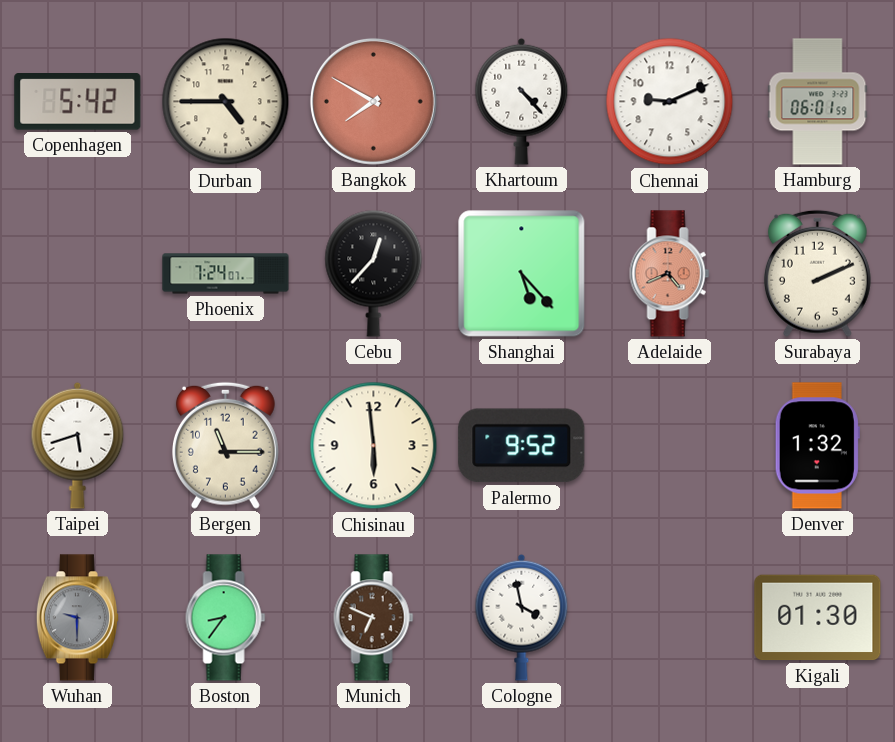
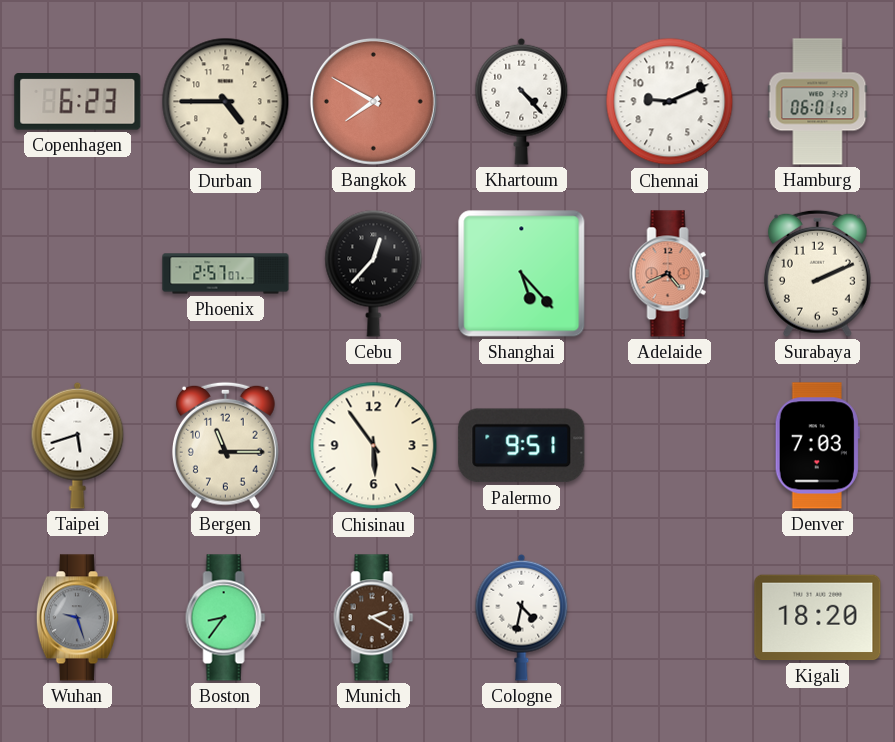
Copenhagen: 5:42 -> 6:23 (78, 102)
Phoenix: 7:24 -> 2:57 (226, 274)
Chisinau: 5:59 -> 5:54 (374, 446)
Palermo: 9:52 -> 9:51 (522, 446)
Denver: 1:32 -> 7:03 (817, 446)
Wuhan: 9:30 -> 9:27 (77, 618)
Munich: 6:49 -> 2:20 (374, 618)
Cologne: 3:58 -> 4:32 (522, 617)
Kigali: 01:30 -> 18:20 (818, 618)
